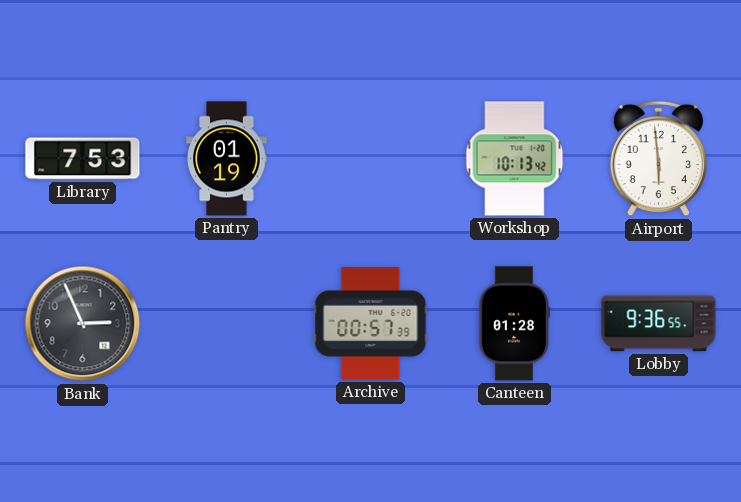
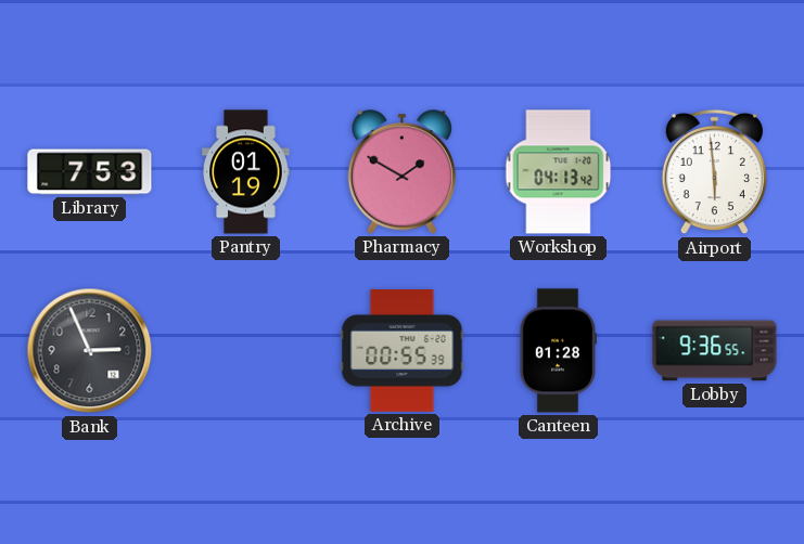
Pharmacy: none -> 1:50 (401, 172)
Workshop: 10:13 -> 04:13 (559, 172)
Archive: 00:57 -> 00:55 (403, 351)
